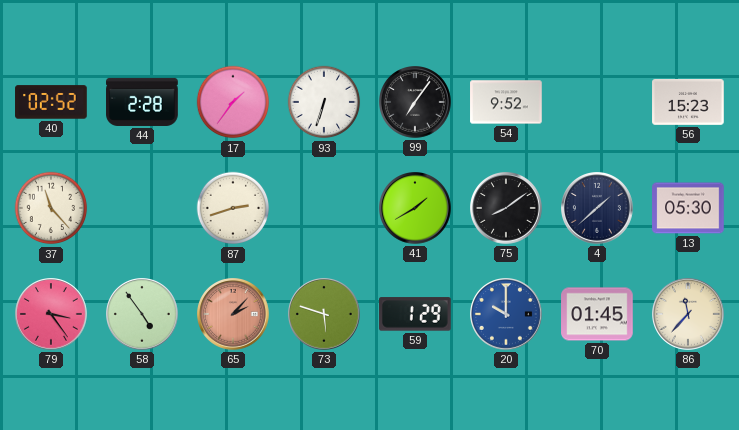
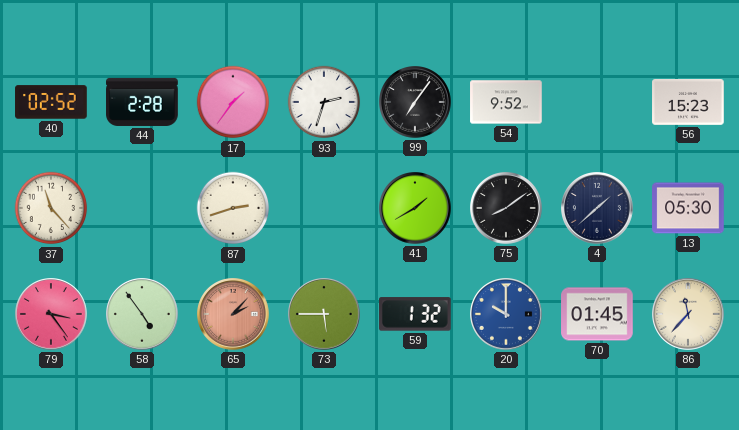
93: 6:33 -> 2:33 (324, 102)
73: 5:48 -> 5:45 (325, 315)
59: 1:29 -> 1:32 (416, 314)
